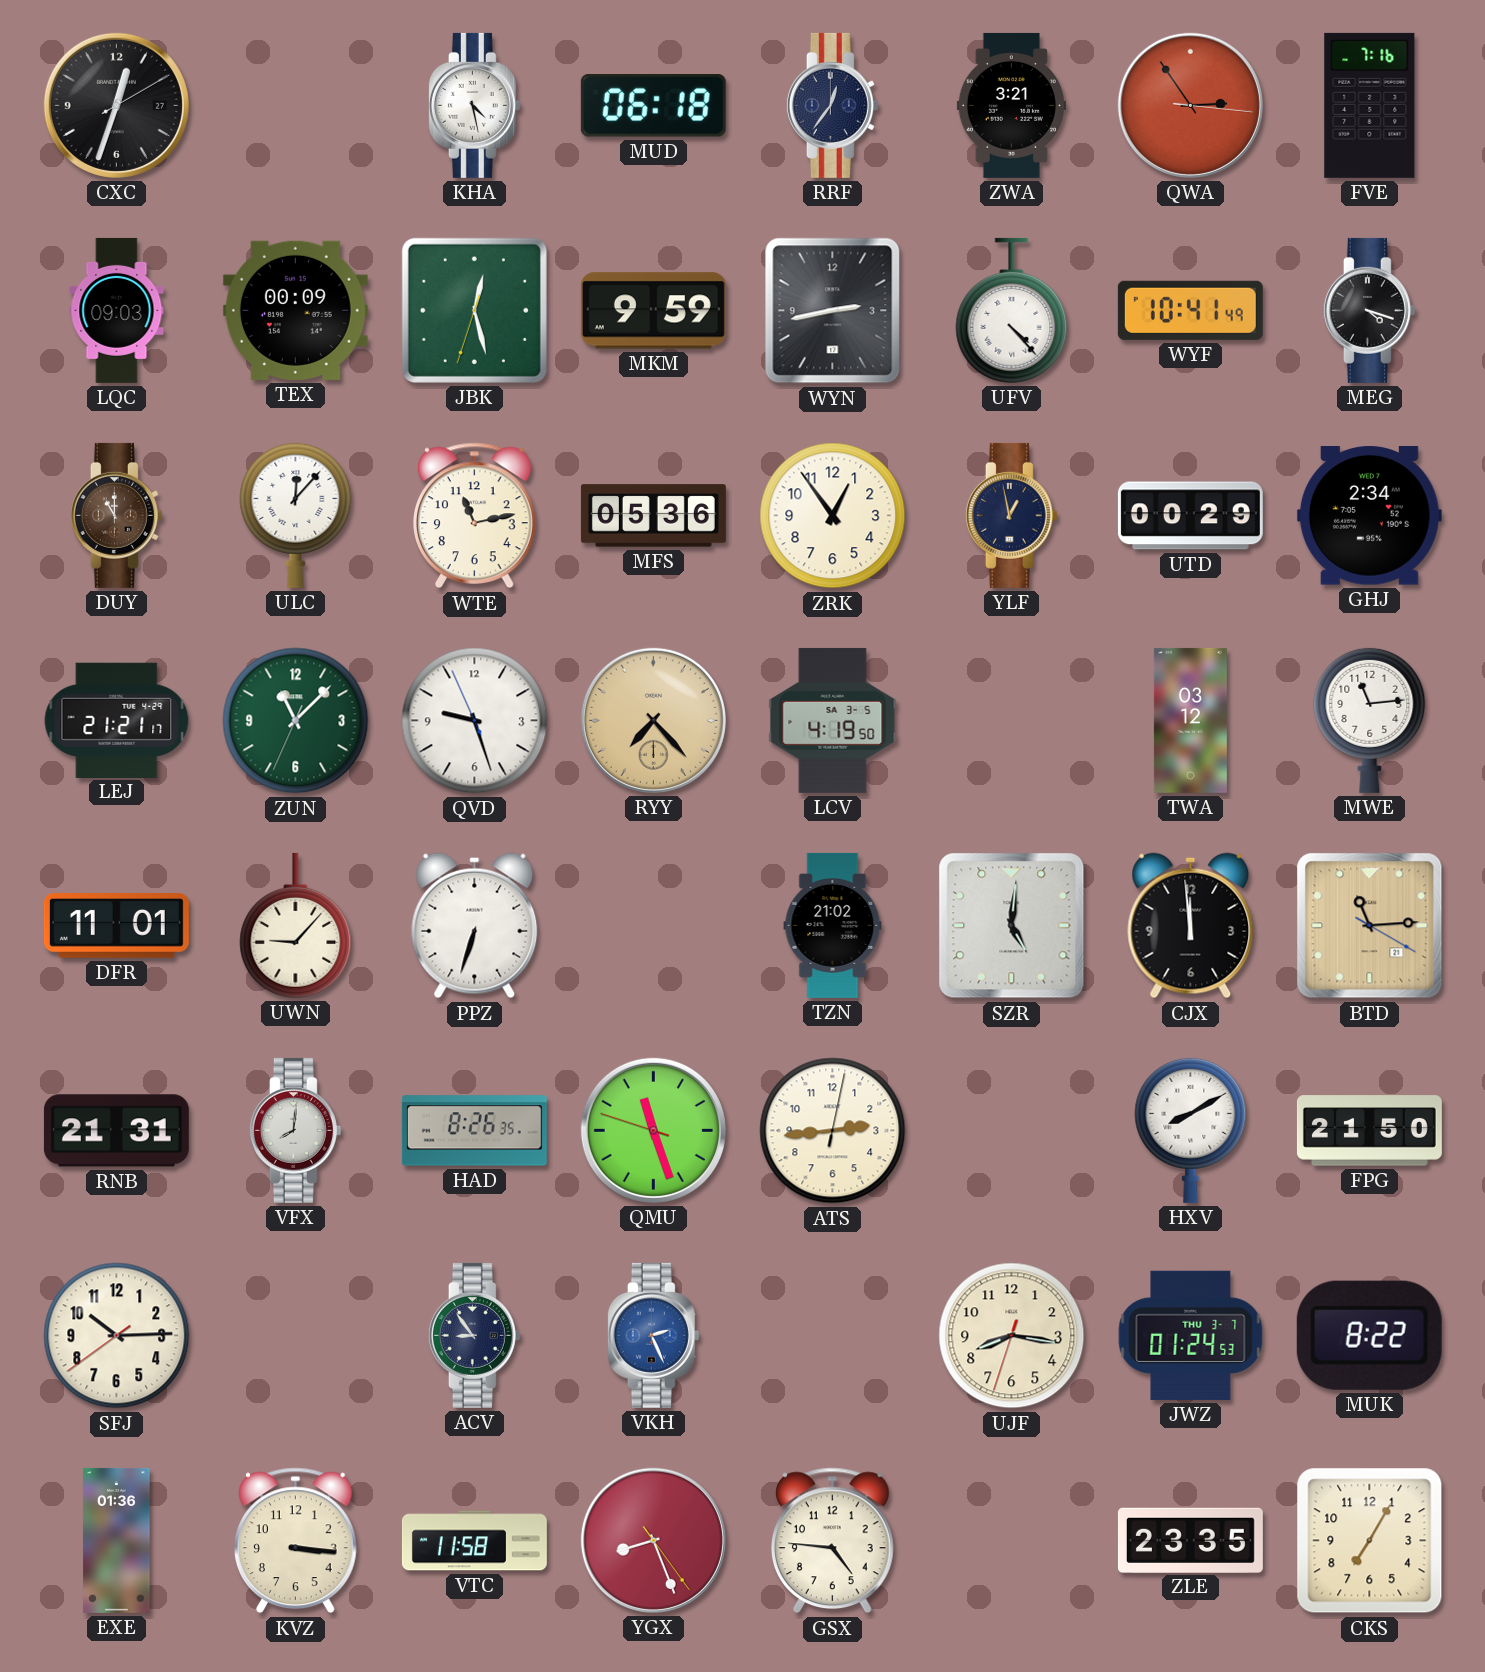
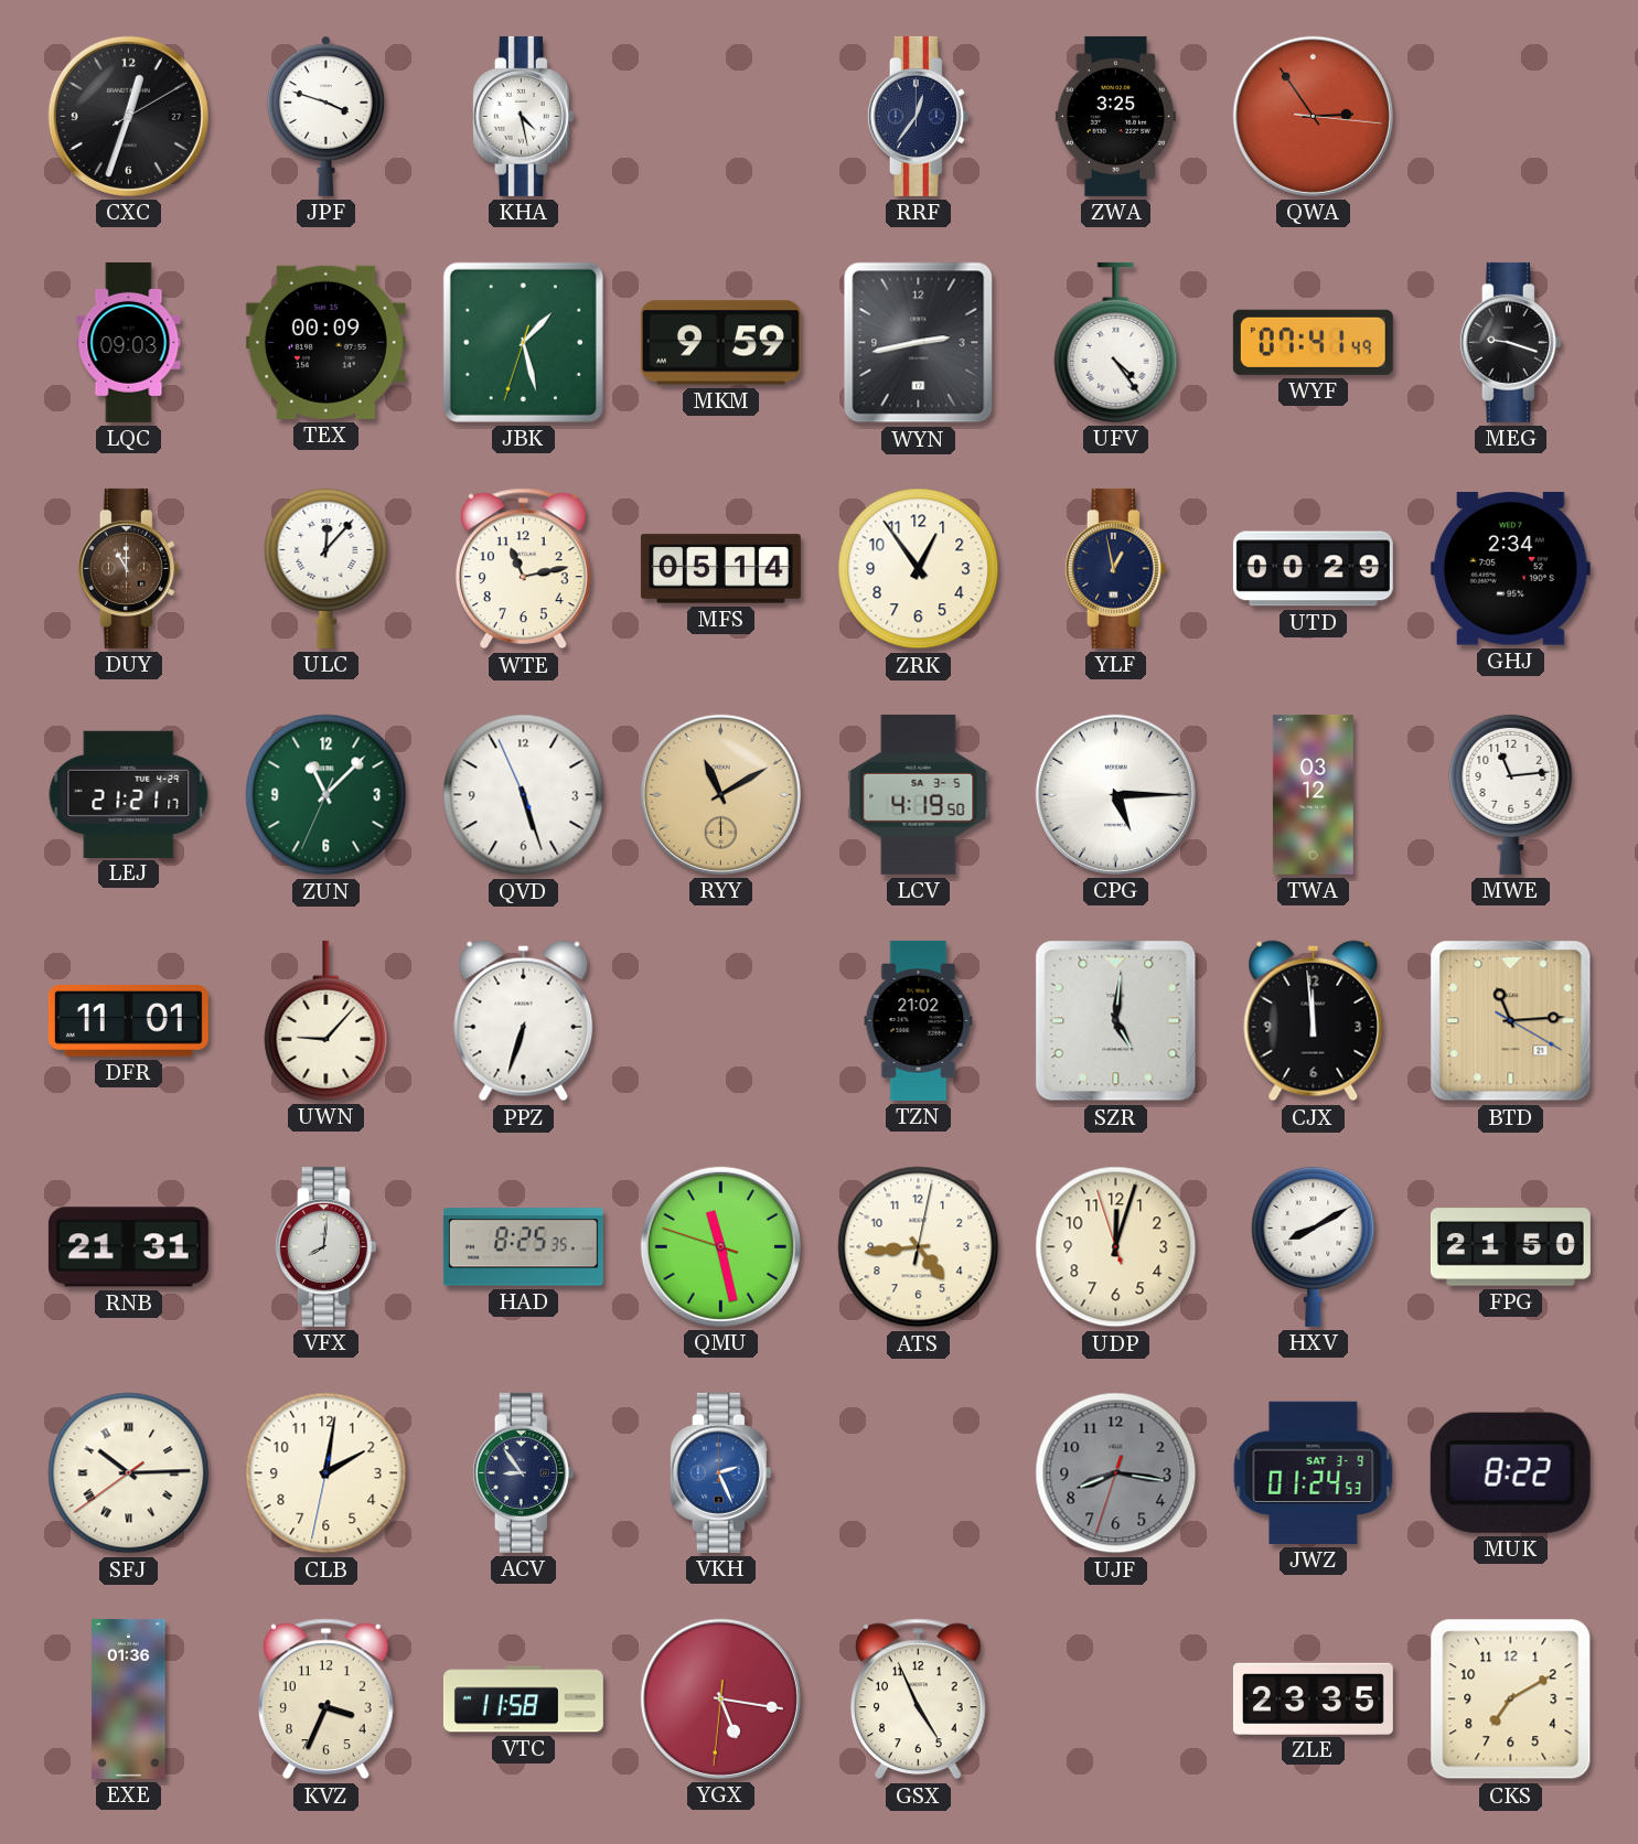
JPF: none -> 3:48 (326, 116)
MUD: 06:18 -> none (653, 106)
ZWA: 3:21 -> 3:25 (1115, 116)
FVE: 7:16 -> none (1370, 105)
JBK: 12:27 -> 1:27 (523, 342)
UFV: 4:23 -> 4:24 (1116, 342)
WYF: 10:41 -> 07:41 (1313, 342)
MEG: 4:18 -> 9:18 (1510, 342)
MFS: 05:36 -> 05:14 (720, 569)
QVD: 9:26 -> 5:26 (524, 795)
RYY: 7:23 -> 11:10 (720, 794)
CPG: none -> 5:15 (1115, 794)
HAD: 8:26 -> 8:25 (523, 1247)
QMU: 11:26 -> 11:27 (720, 1246)
ATS: 2:44 -> 4:44 (919, 1247)
UDP: none -> 12:02 (1116, 1247)
SFJ numerals: Arabic -> Roman (129, 1473)
CLB: none -> 2:01 (326, 1473)
UJF dial: cream -> grey (1116, 1473)
JWZ date: THU 3-7 -> SAT 3-9 (1314, 1472)
KVZ: 3:16 -> 3:34 (325, 1700)
YGX: 8:26 -> 5:16 (720, 1698)
GSX: 4:46 -> 4:56 (918, 1700)
CKS: 7:05 -> 7:10 (1511, 1700)
